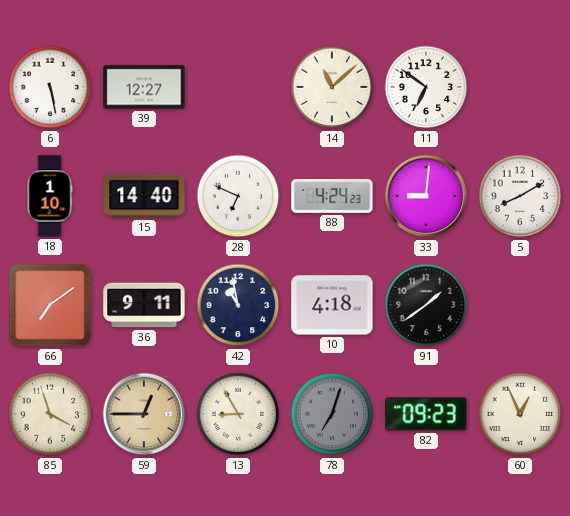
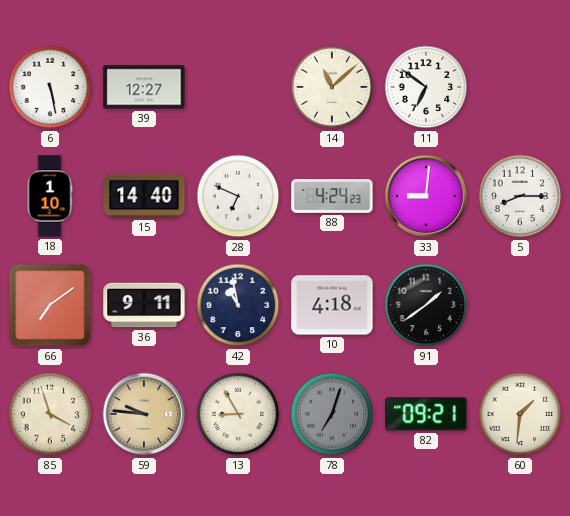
5: 8:10 -> 8:15 (520, 196)
59: 12:45 -> 9:46 (144, 414)
82: 09:23 -> 09:21 (426, 414)
60: 12:56 -> 1:31 (520, 414)
